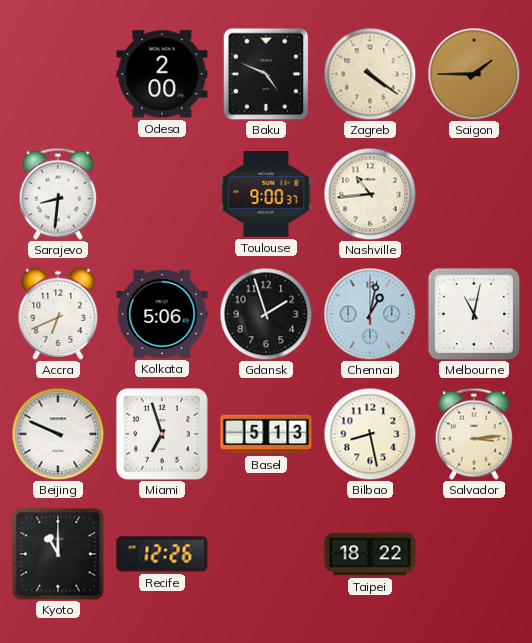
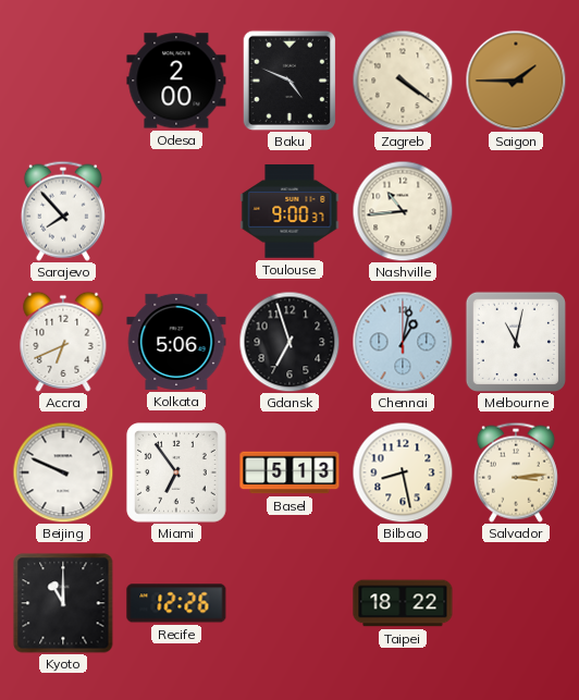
Sarajevo: 8:31 -> 7:53 (63, 211)
Gdansk: 1:57 -> 6:57 (289, 342)
Miami: 6:57 -> 6:54 (176, 472)
